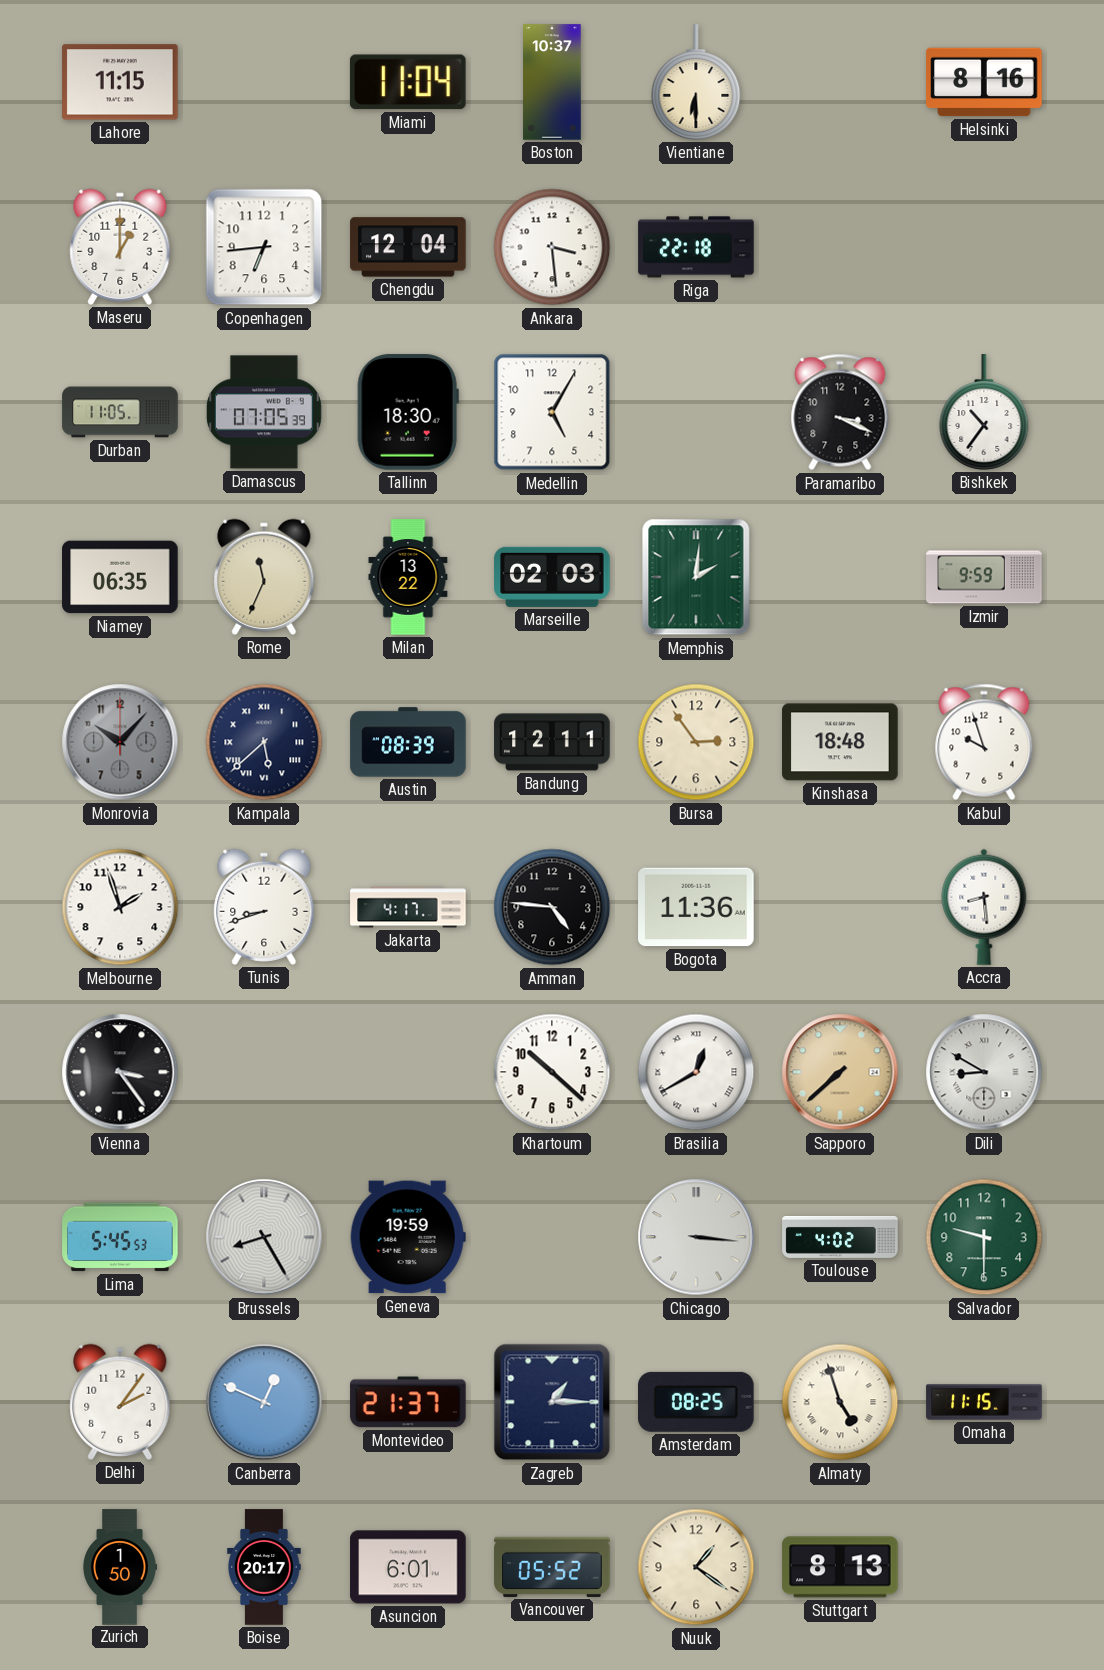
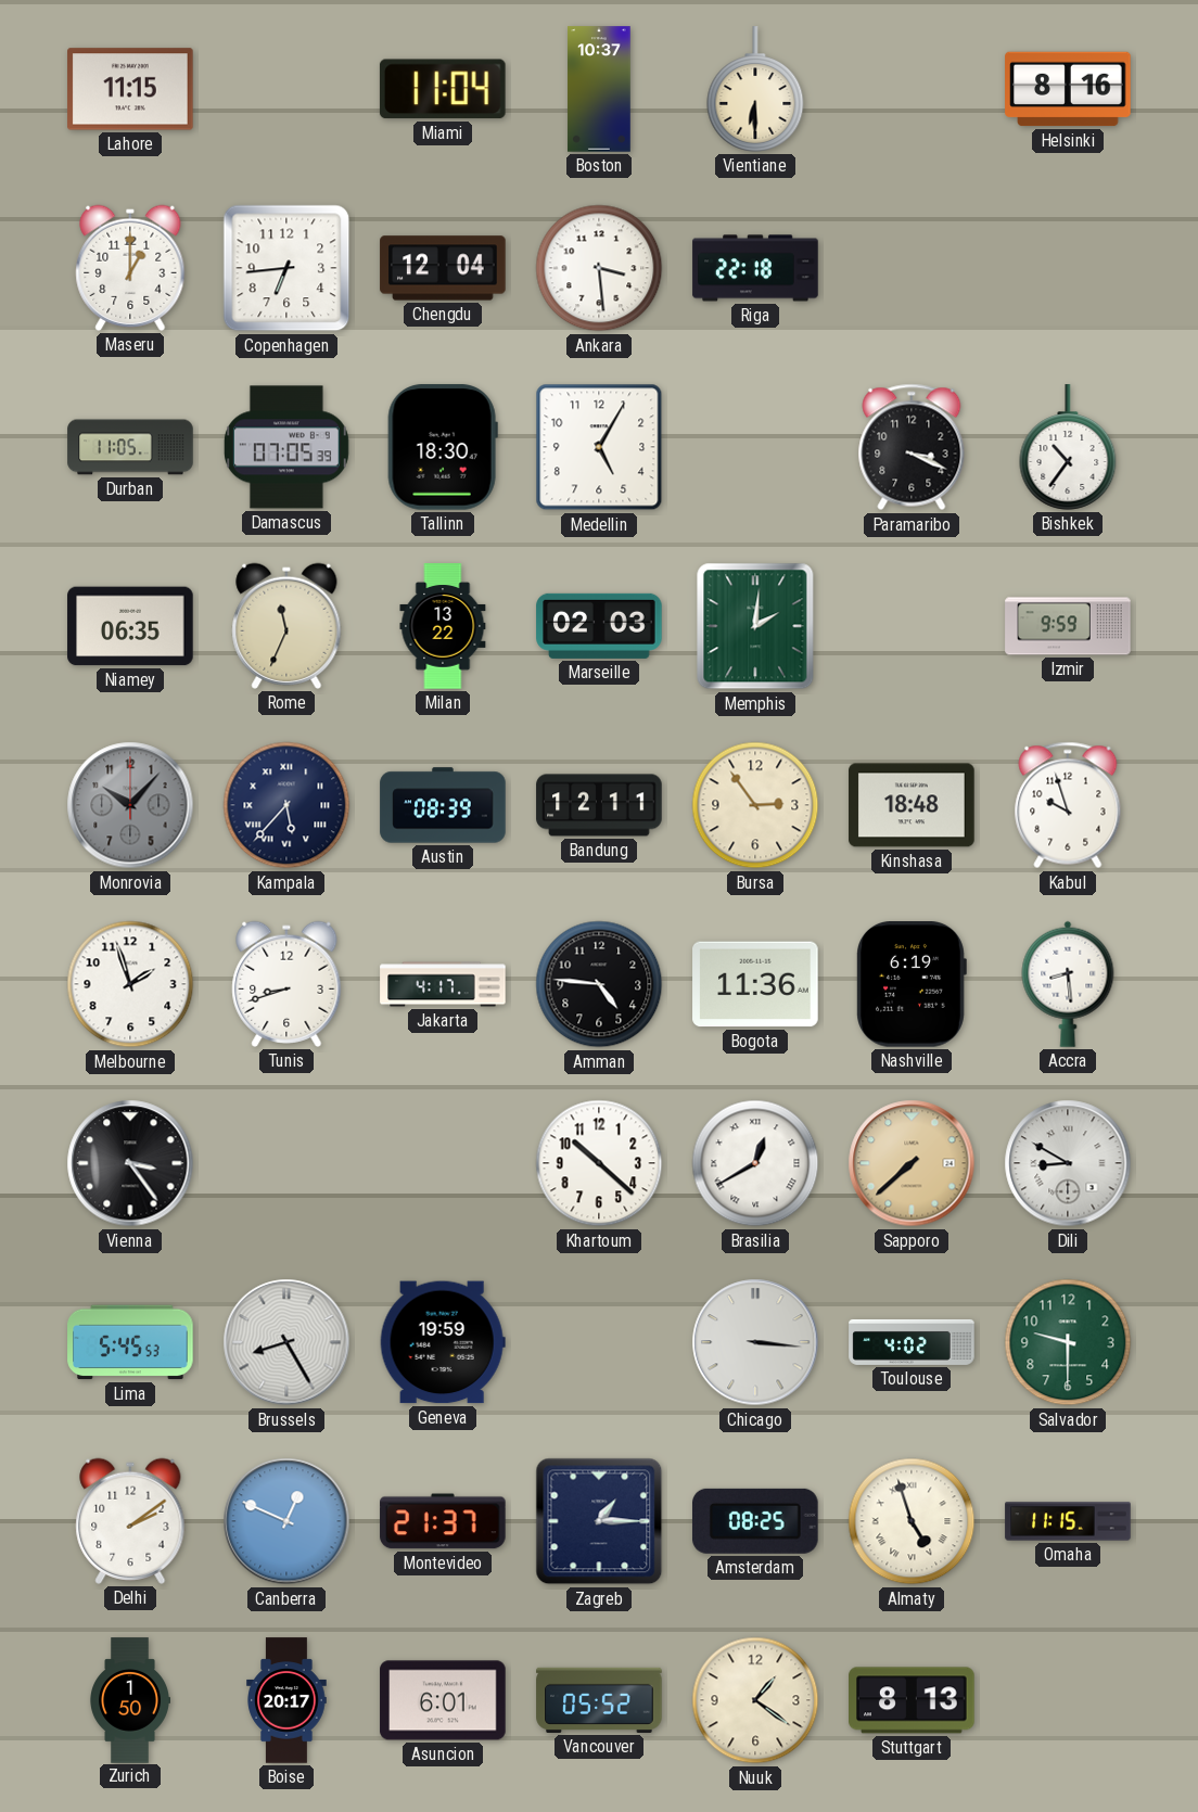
Kampala: 5:38 -> 5:37 (286, 805)
Nashville: none -> 6:19 (912, 985)
Delhi: 2:06 -> 2:09 (130, 1521)
